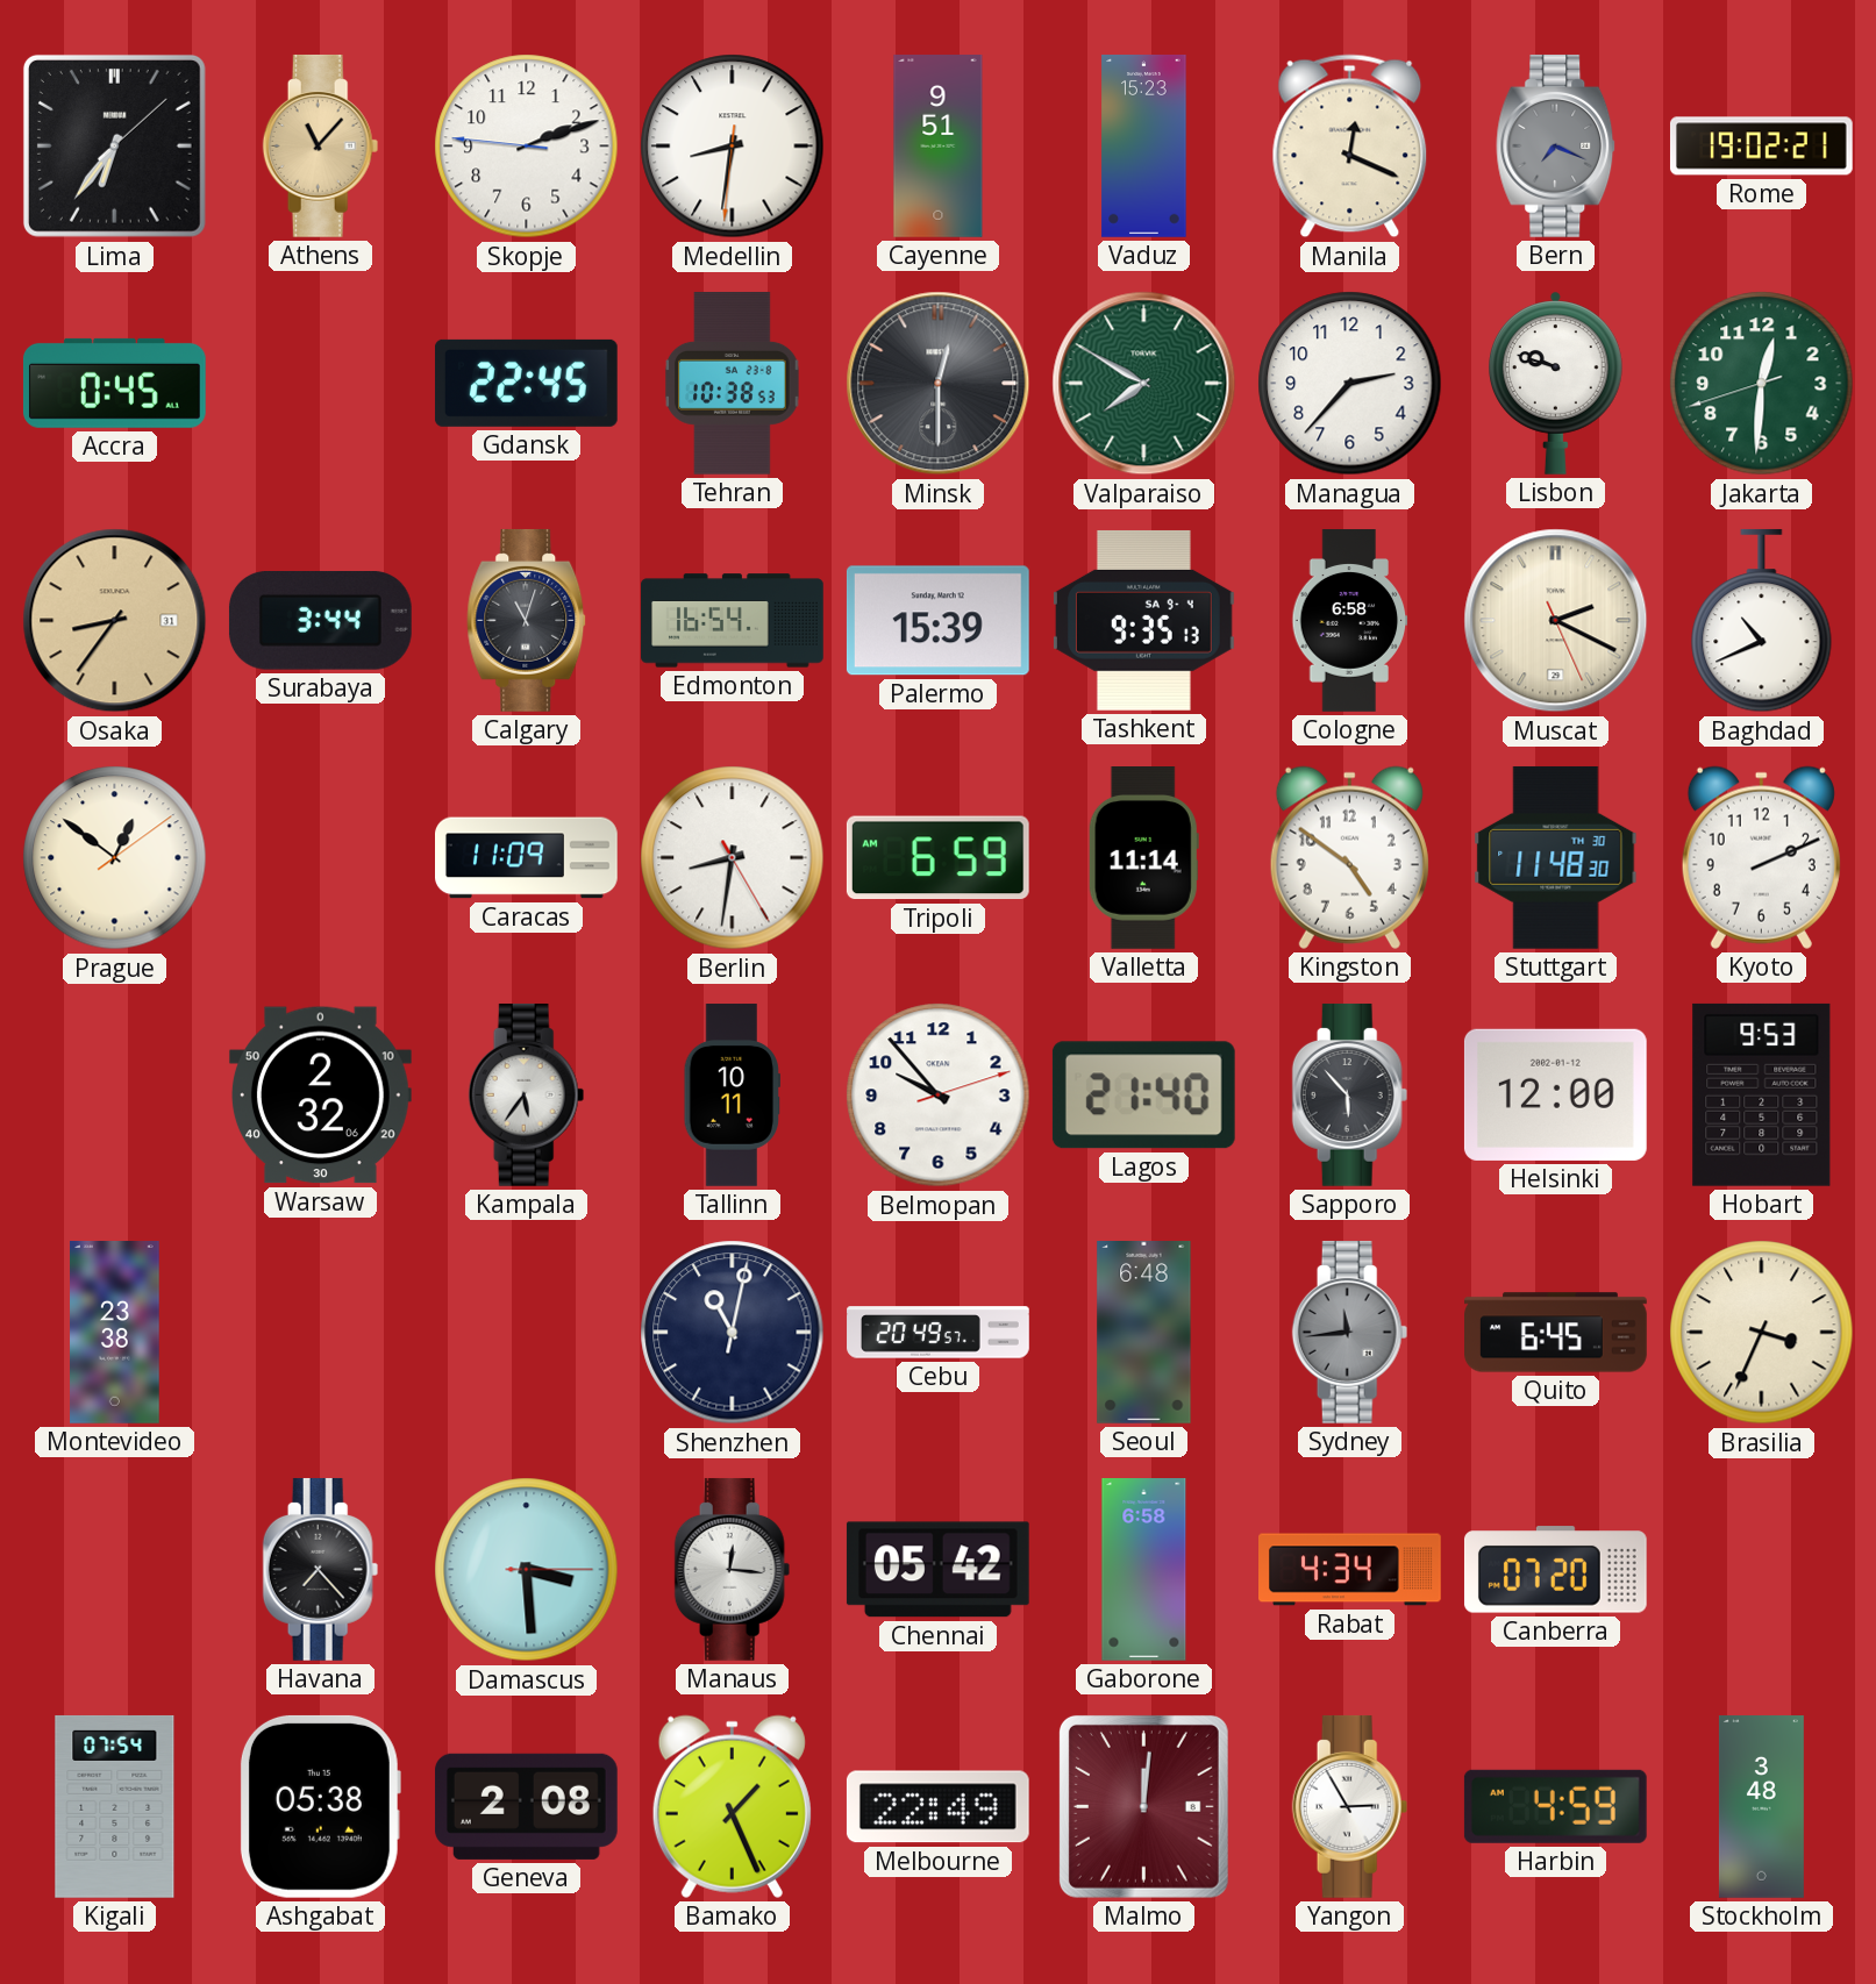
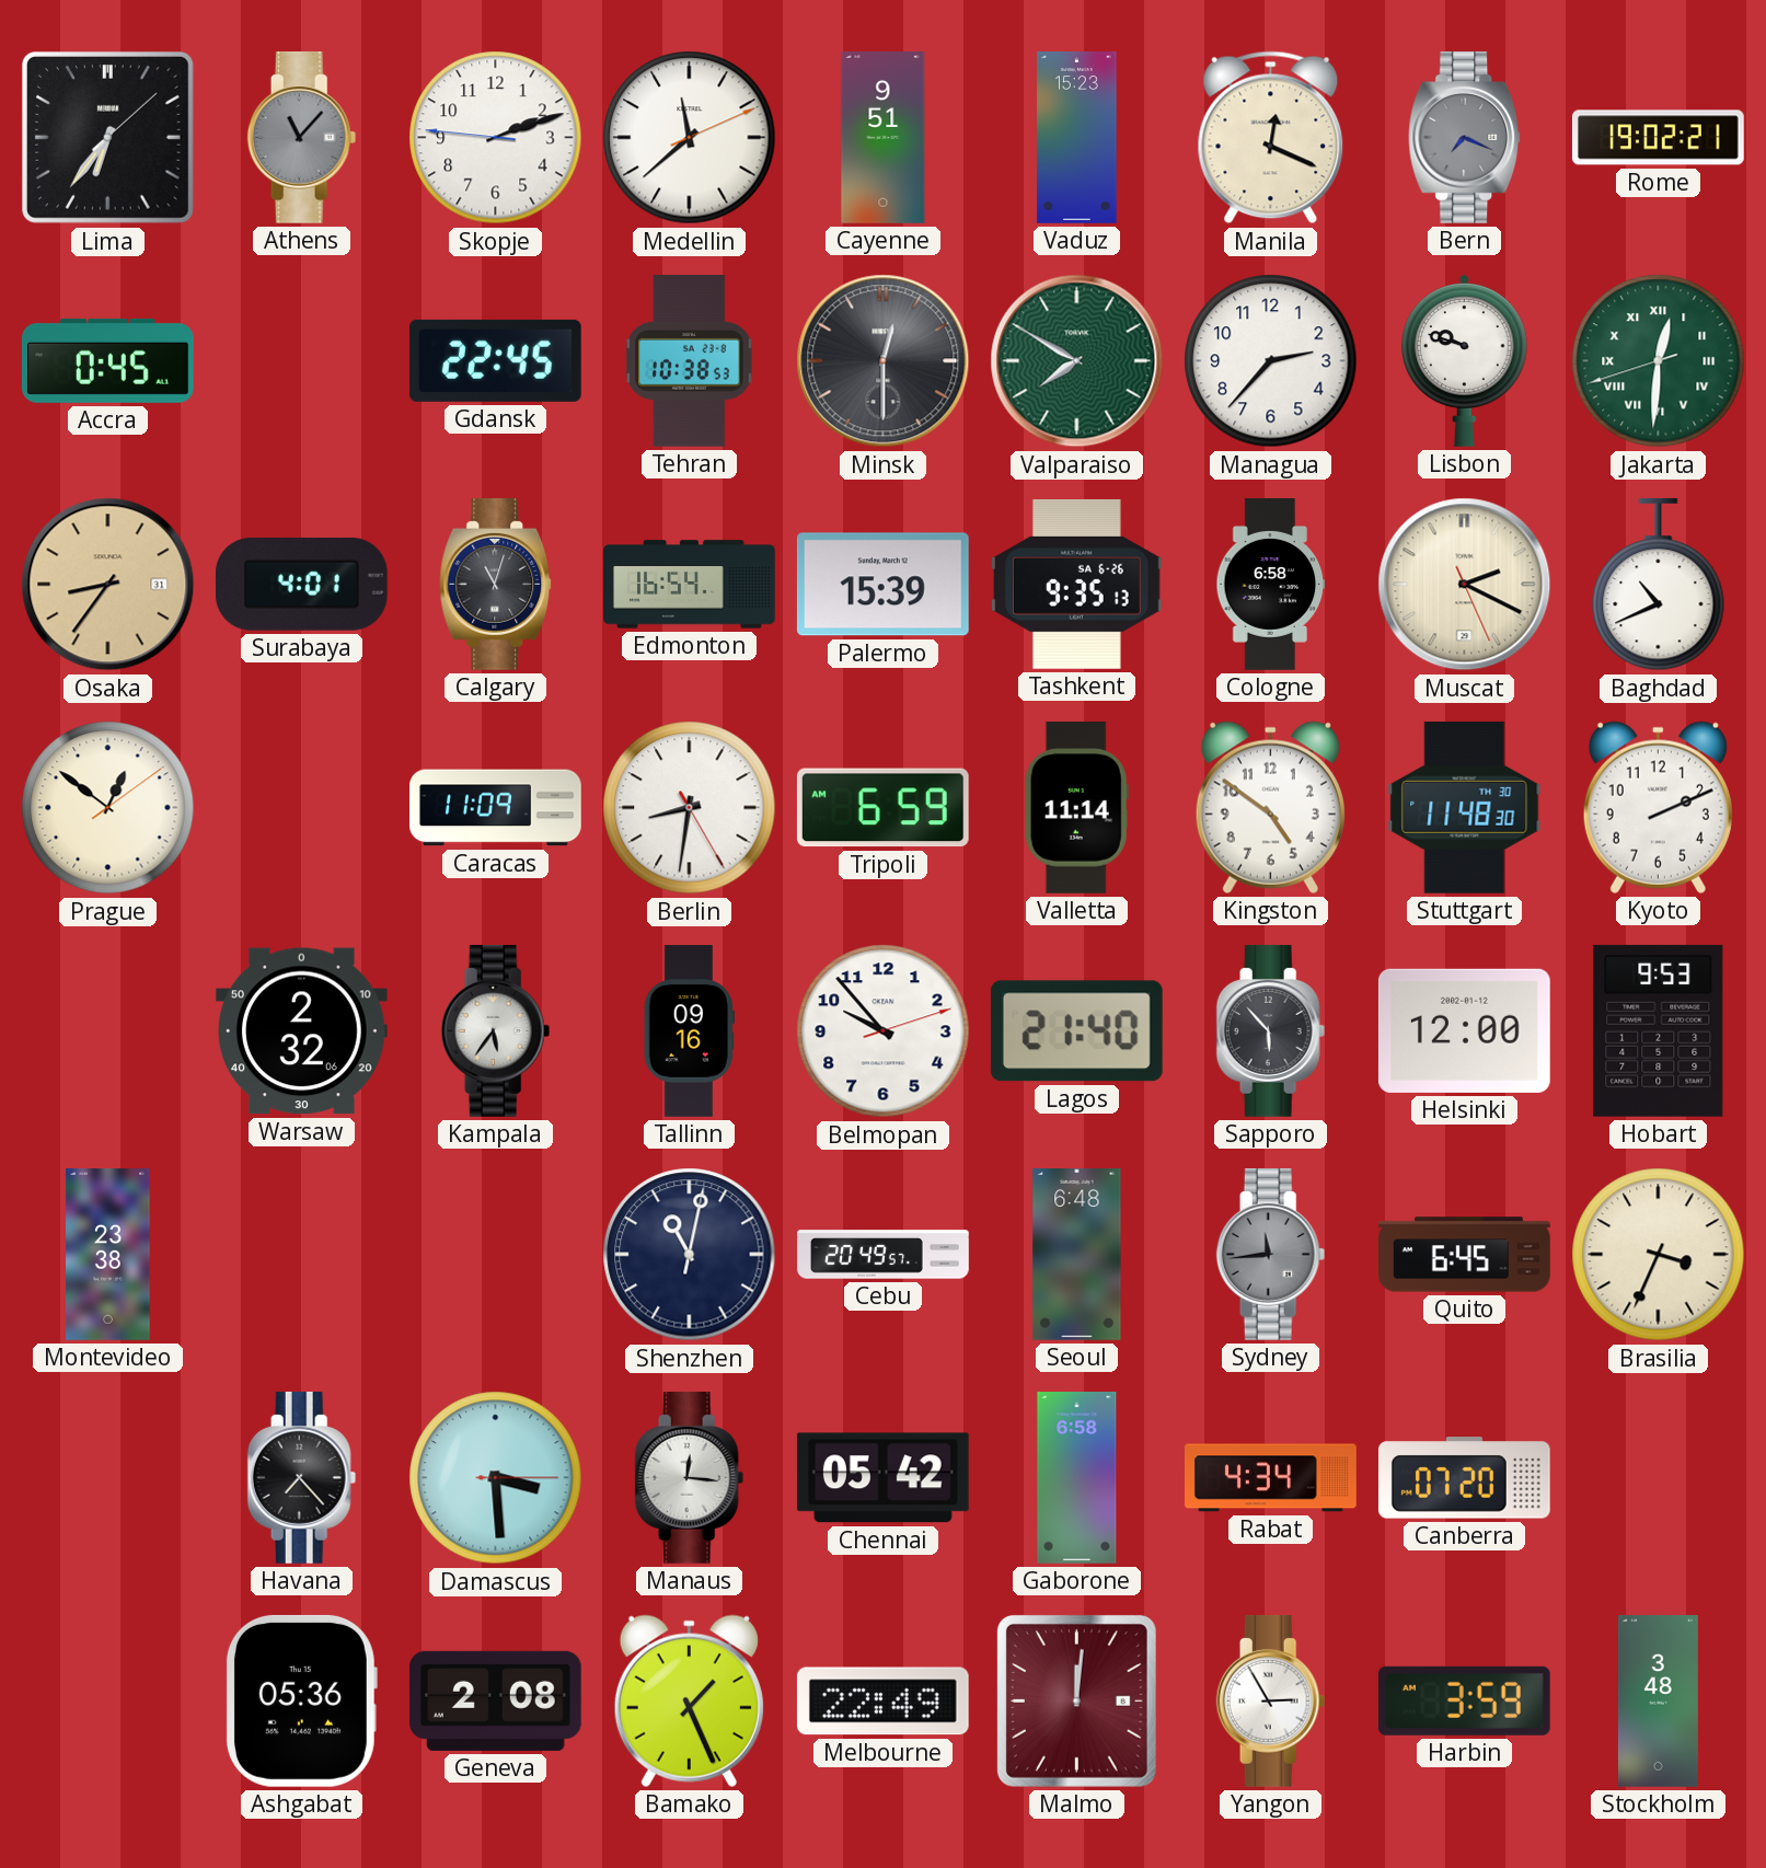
Athens dial: champagne -> grey (302, 137)
Medellin: 8:31 -> 11:38 (690, 138)
Jakarta numerals: Arabic -> Roman (1659, 361)
Surabaya: 3:44 -> 4:01 (301, 585)
Tashkent date: SA 9-4 -> SA 6-26 (1076, 584)
Tallinn: 10:11 -> 09:16 (689, 1031)
Kigali: 07:54 -> none (115, 1806)
Ashgabat: 05:38 -> 05:36 (301, 1700)
Harbin: 4:59 -> 3:59 (1464, 1700)
